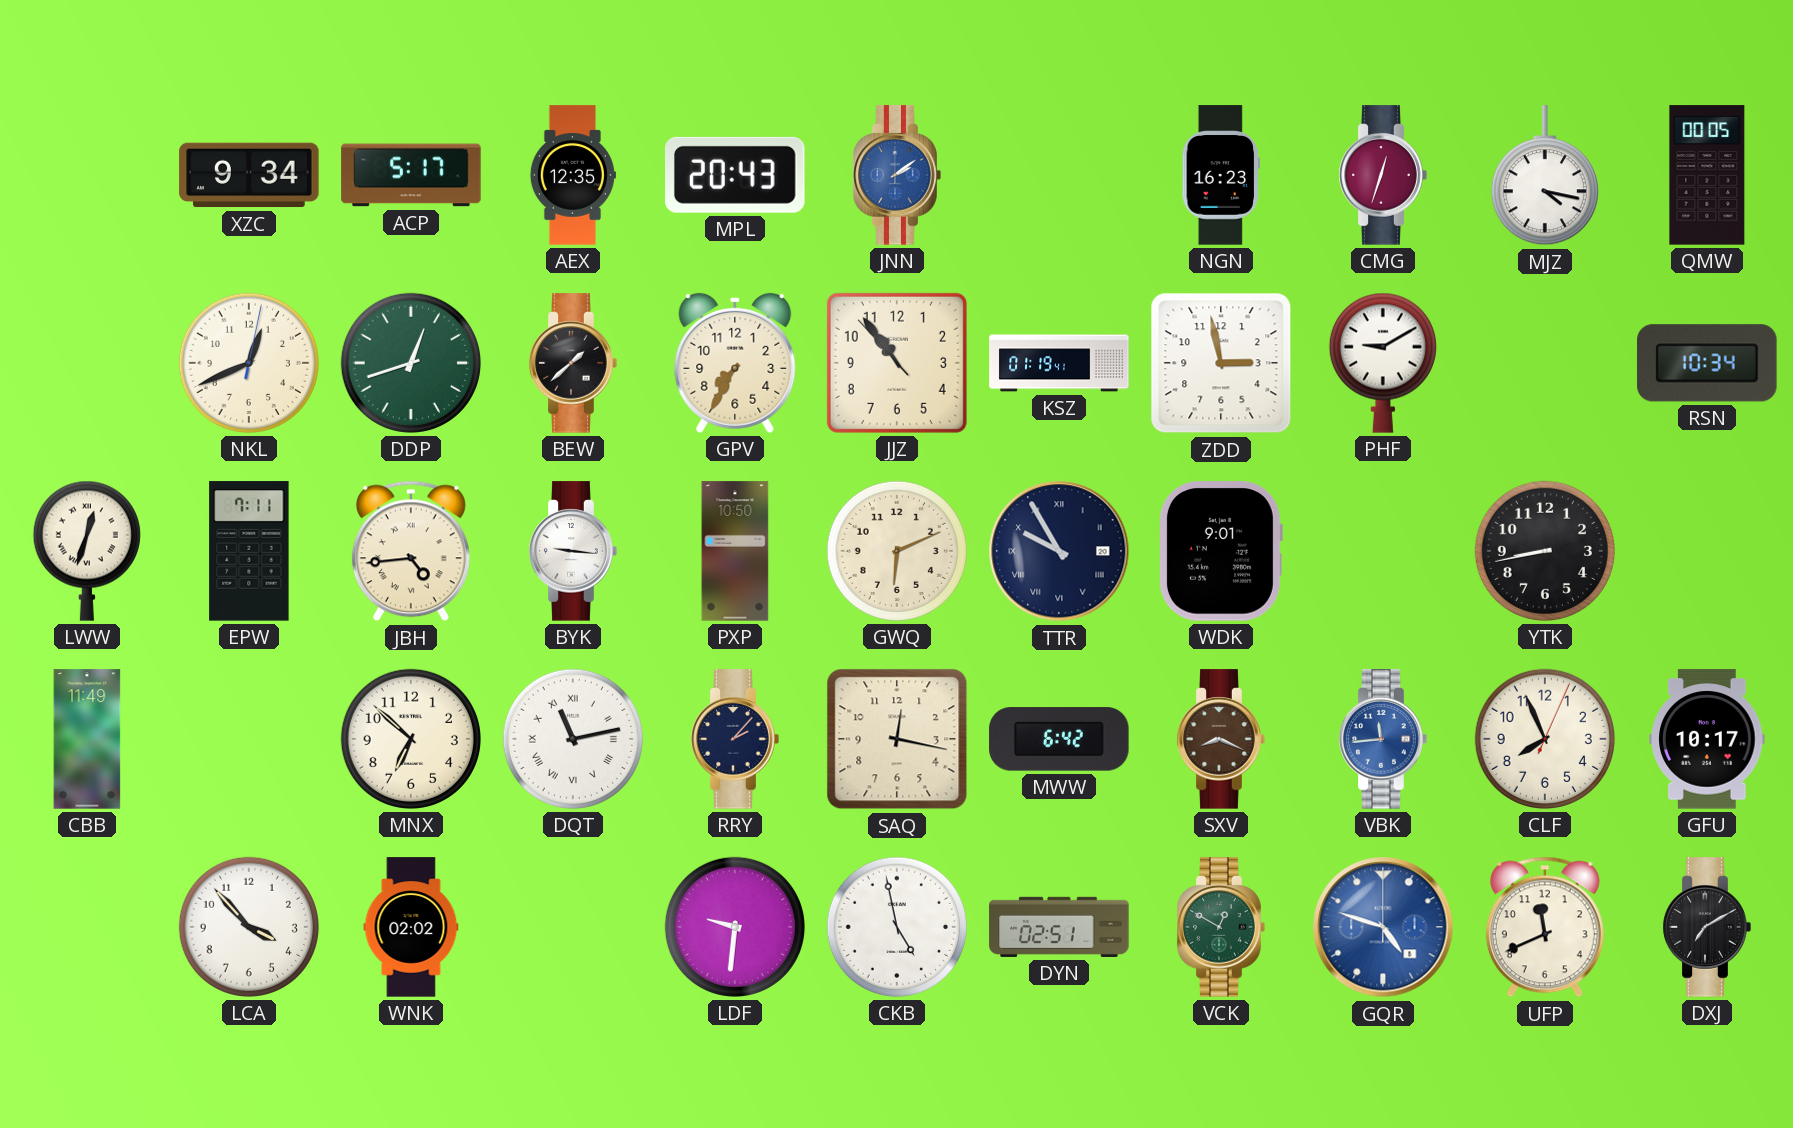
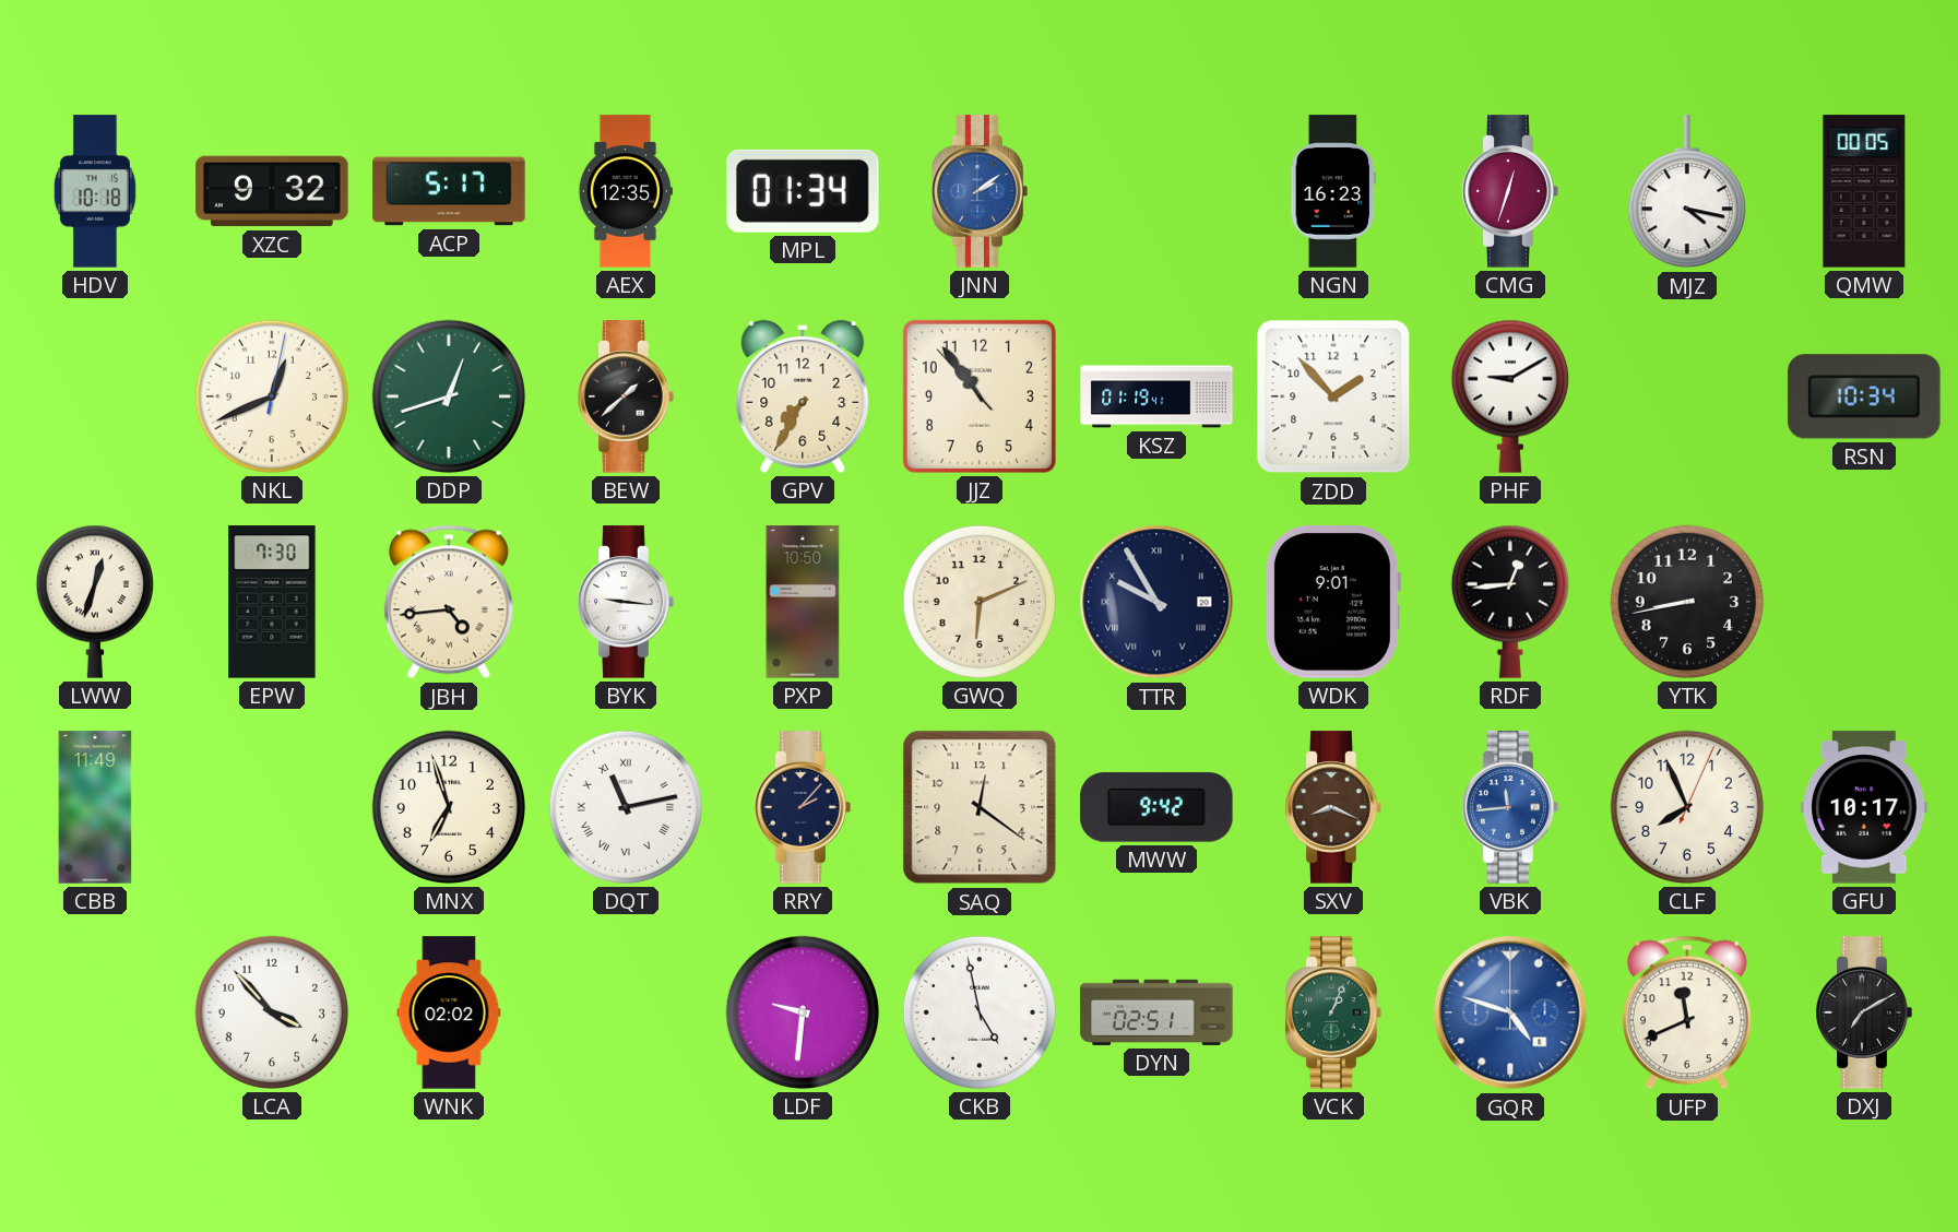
HDV: none -> 10:18 (95, 191)
XZC: 9:34 -> 9:32 (272, 191)
MPL: 20:43 -> 01:34 (804, 191)
ZDD: 2:58 -> 1:53 (1333, 396)
EPW: 7:11 -> 7:30 (272, 602)
RDF: none -> 12:44 (1510, 602)
MNX: 6:52 -> 6:57 (449, 807)
SAQ: 12:17 -> 12:21 (980, 807)
MWW: 6:42 -> 9:42 (1156, 807)
VCK: 12:50 -> 1:04 (1333, 1012)
